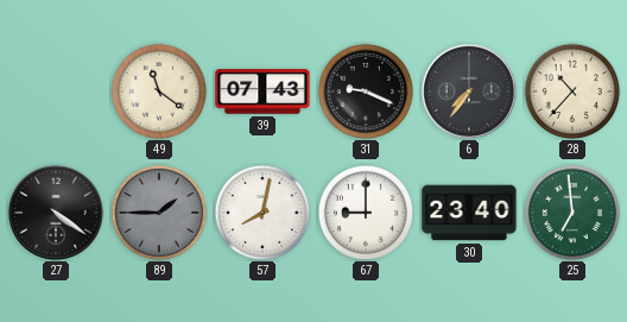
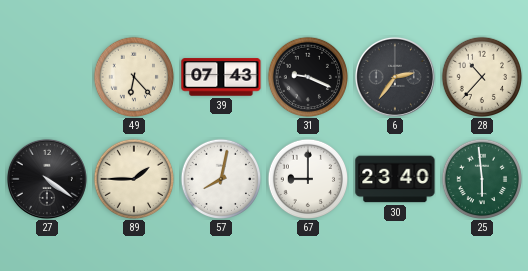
49: 11:21 -> 6:23 (133, 76)
6: 7:36 -> 2:36 (395, 77)
89 dial: grey -> cream (133, 178)
25: 6:59 -> 5:59 (481, 178)
